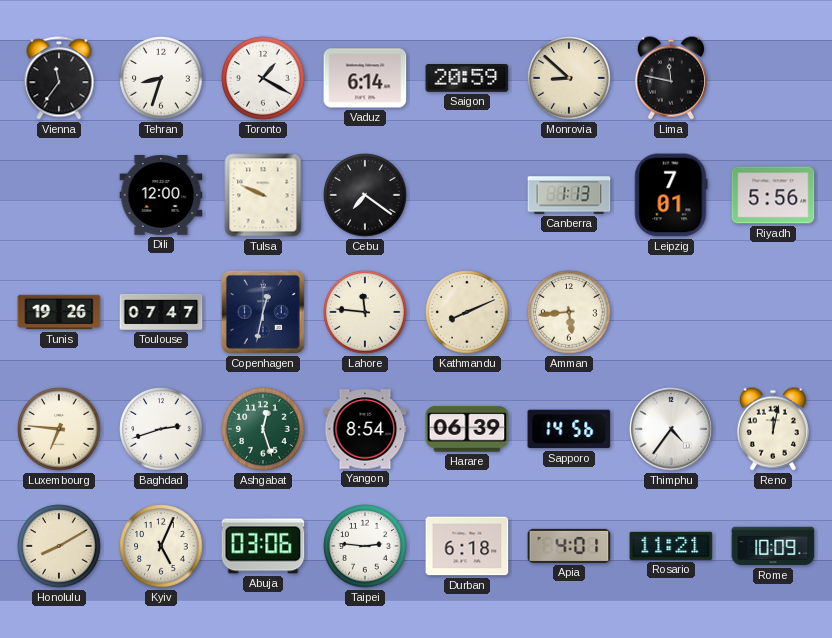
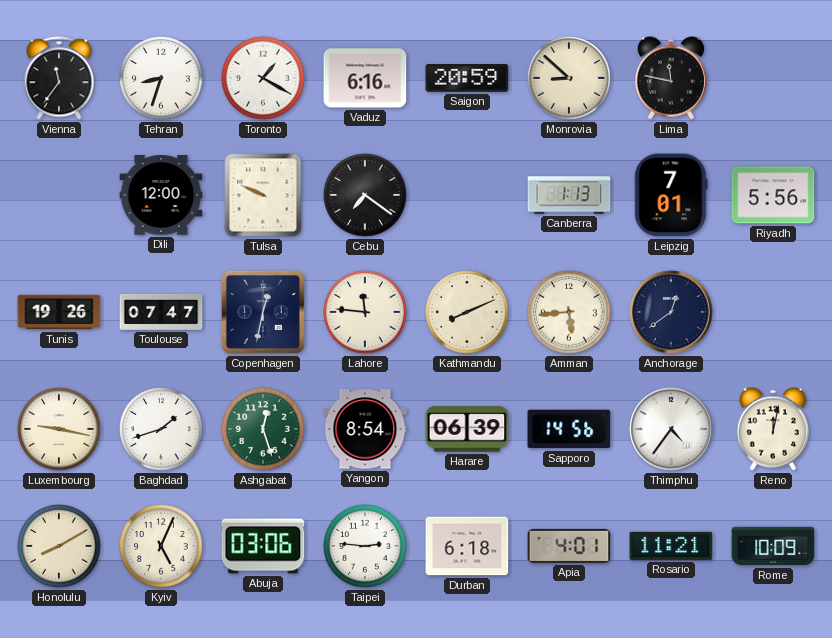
Vaduz: 6:14 -> 6:16 (365, 78)
Anchorage: none -> 12:39 (671, 312)
Luxembourg: 6:46 -> 9:17 (59, 429)
Baghdad: 2:42 -> 1:42 (161, 429)
